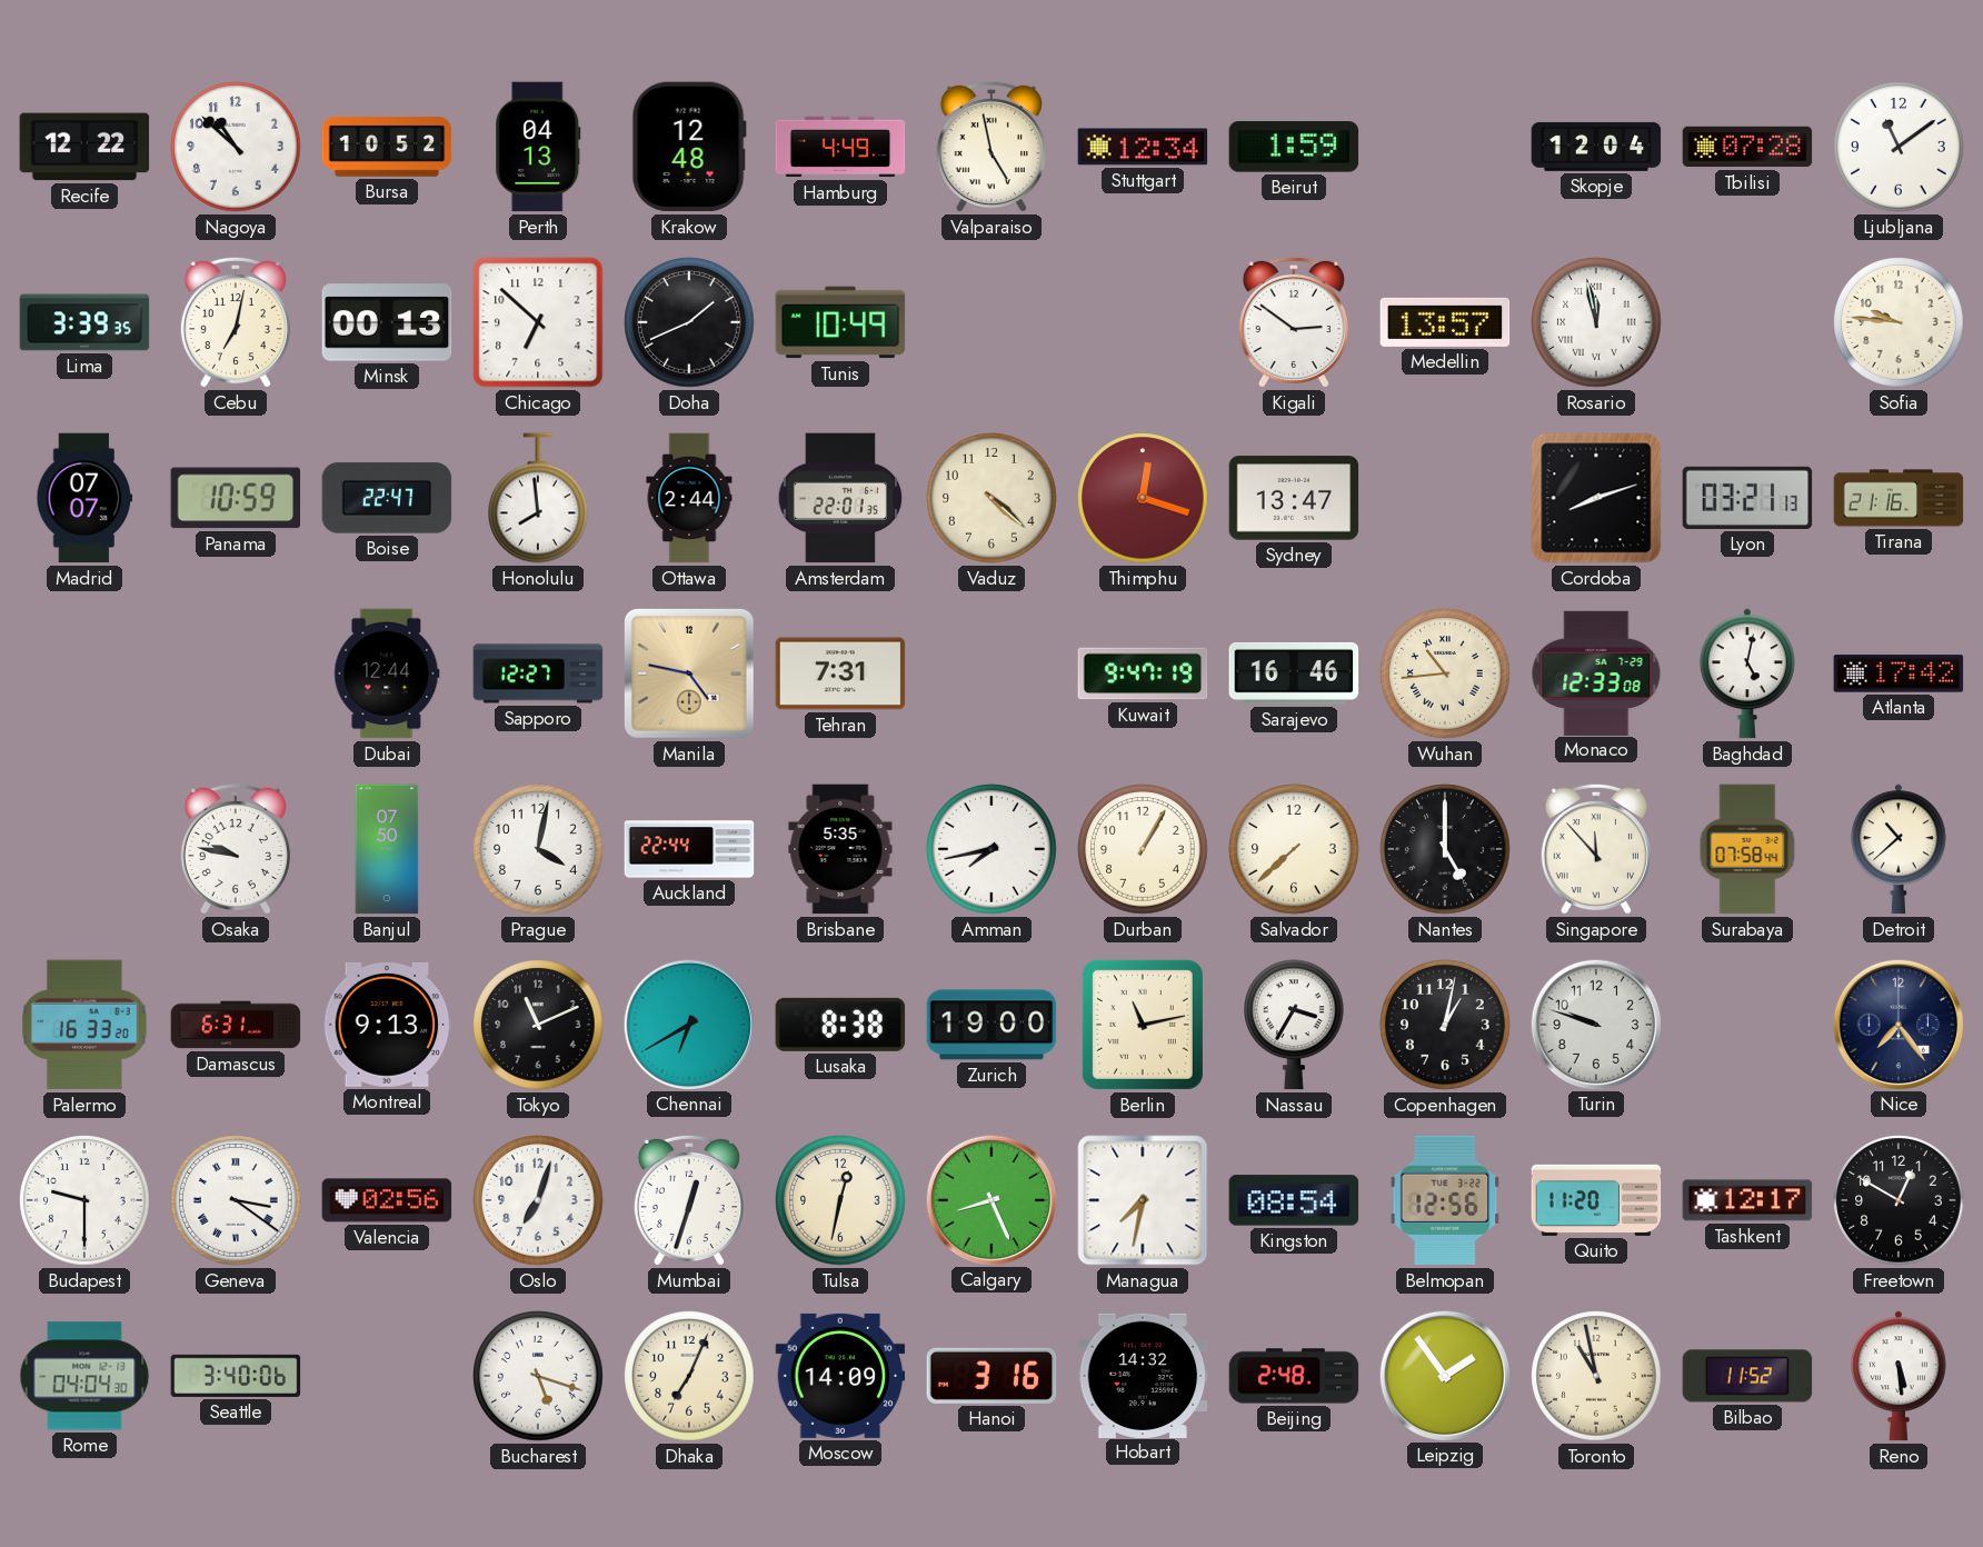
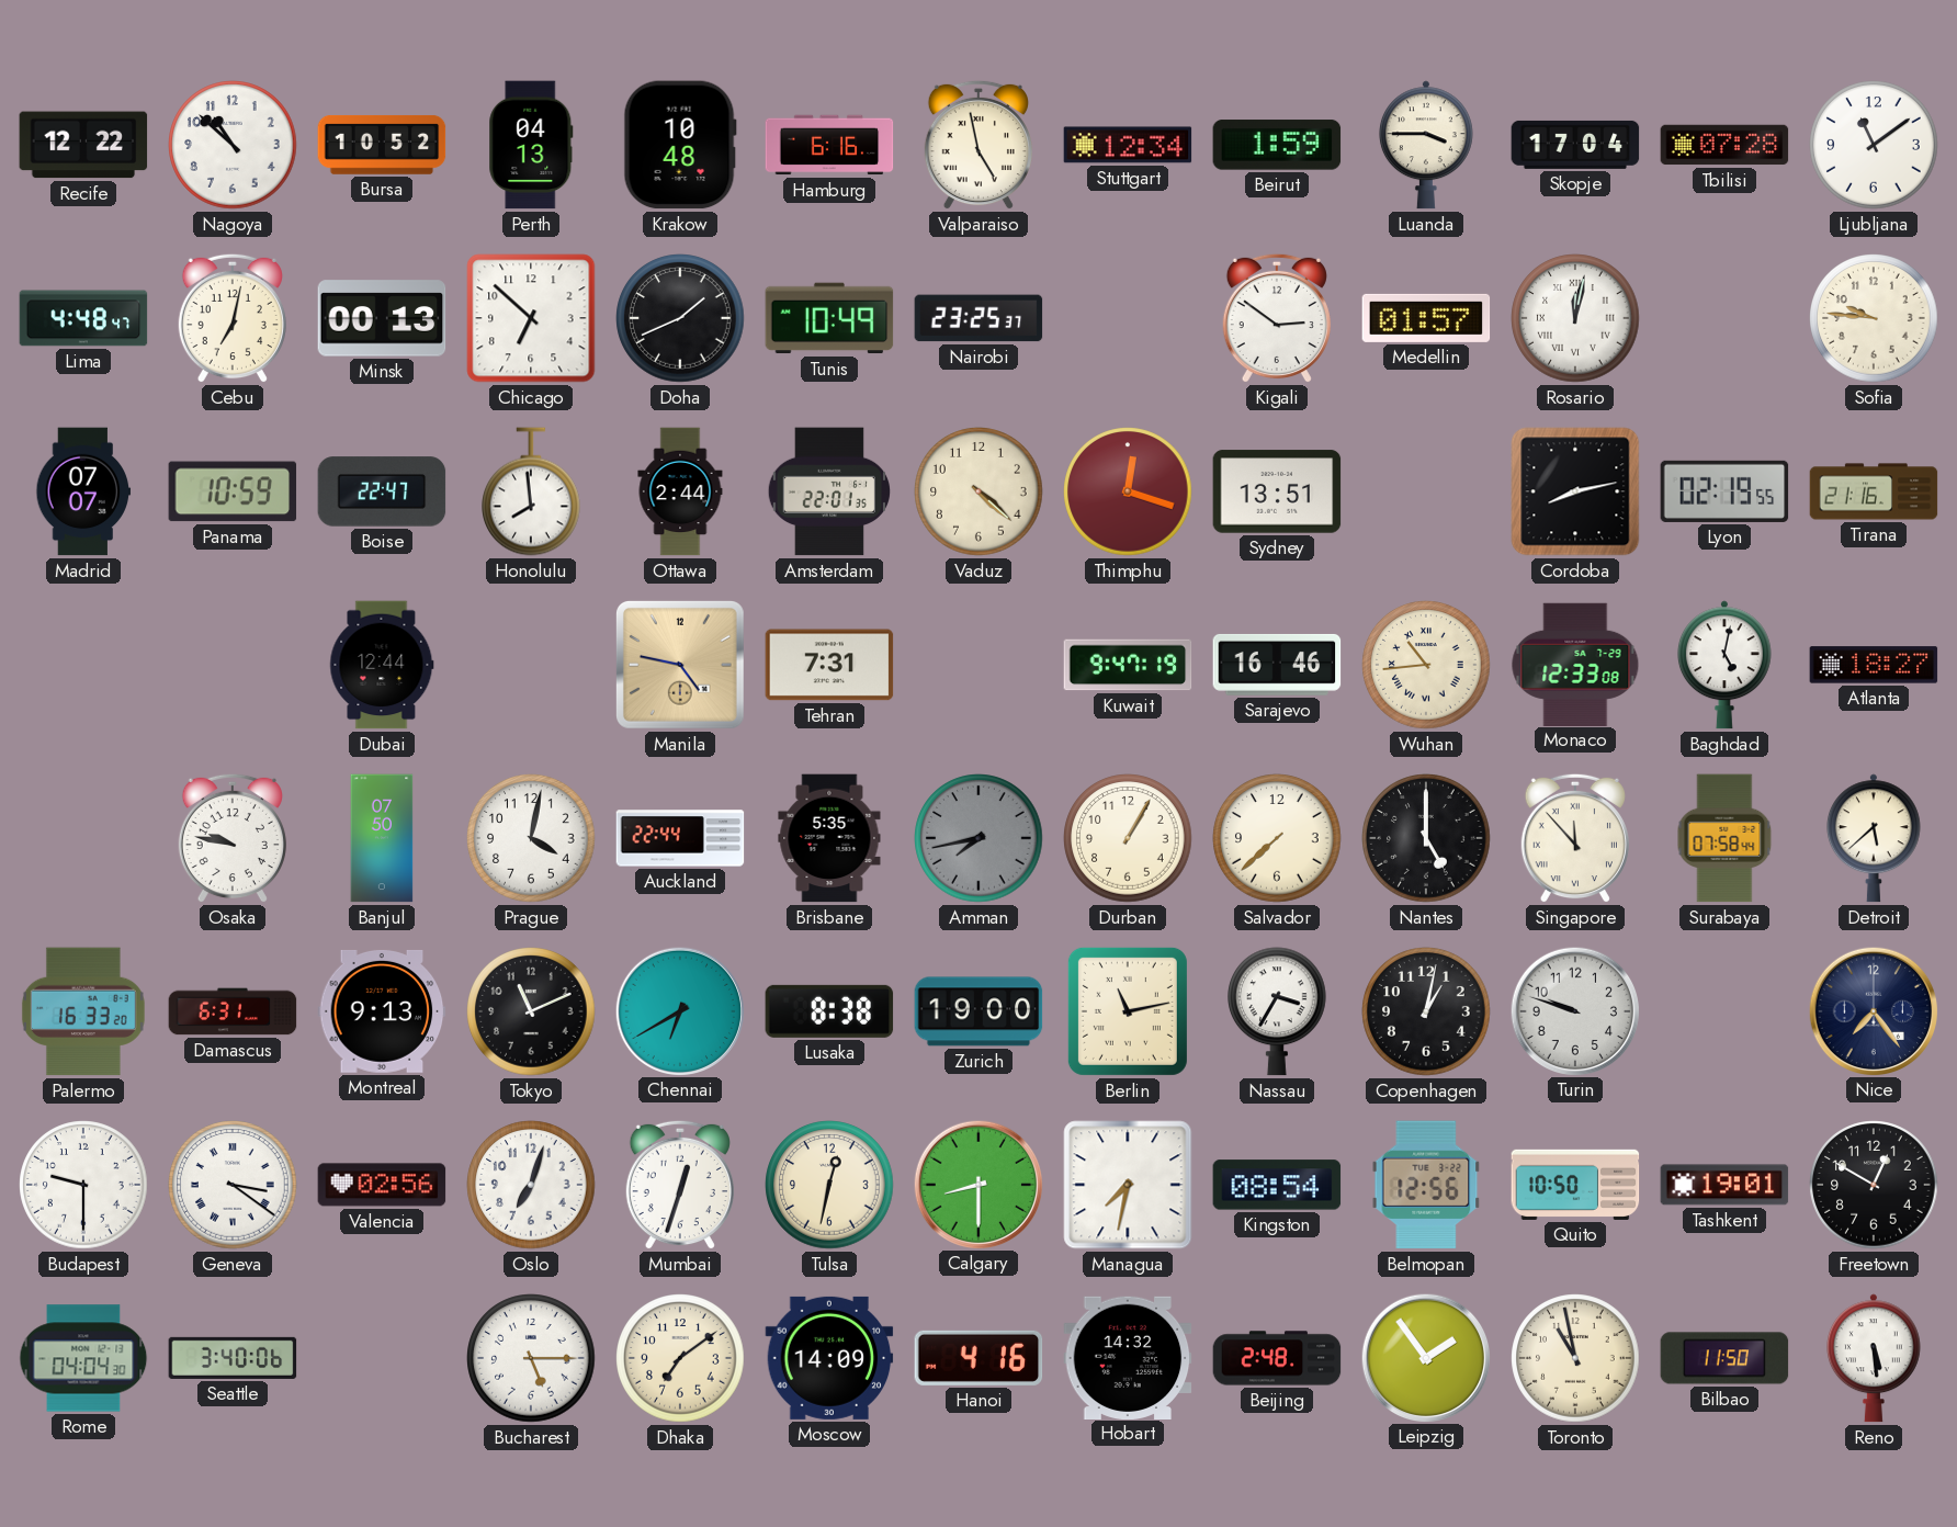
Krakow: 12:48 -> 10:48 (680, 145)
Hamburg: 4:49 -> 6:16 (829, 145)
Luanda: none -> 3:45 (1426, 145)
Skopje: 12:04 -> 17:04 (1575, 145)
Lima: 3:39 -> 4:48 (83, 318)
Nairobi: none -> 23:25 (979, 318)
Medellin: 13:57 -> 01:57 (1426, 318)
Rosario: 11:58 -> 12:02 (1575, 318)
Sydney: 13:47 -> 13:51 (1277, 491)
Cordoba: 8:12 -> 8:13 (1575, 491)
Lyon: 03:21 -> 02:19 (1724, 491)
Sapporo: 12:27 -> none (538, 673)
Atlanta: 17:42 -> 18:27 (1874, 665)
Amman dial: white -> grey (979, 838)
Detroit: 10:38 -> 5:38 (1874, 838)
Calgary: 8:26 -> 8:30 (977, 1184)
Quito: 11:20 -> 10:50 (1575, 1185)
Tashkent: 12:17 -> 19:01 (1724, 1185)
Bucharest: 5:18 -> 5:15 (531, 1358)
Dhaka: 7:04 -> 7:09 (680, 1358)
Hanoi: 3:16 -> 4:16 (979, 1358)
Bilbao: 11:52 -> 11:50 (1724, 1358)
